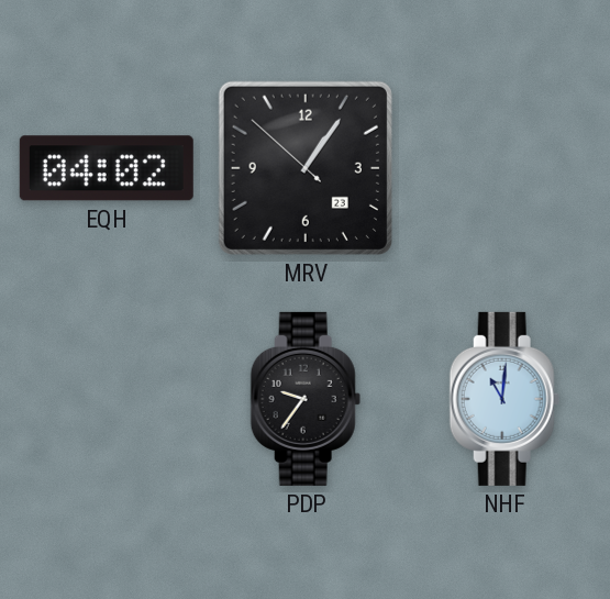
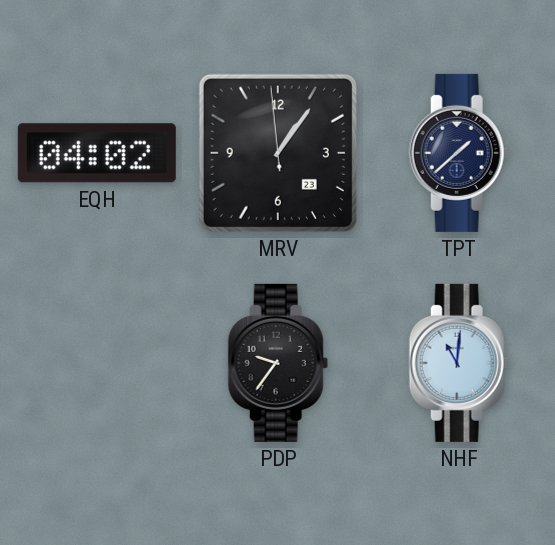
MRV: 1:05:52 -> 1:05:59 (278, 153)
TPT: none -> 1:38 (459, 153)
